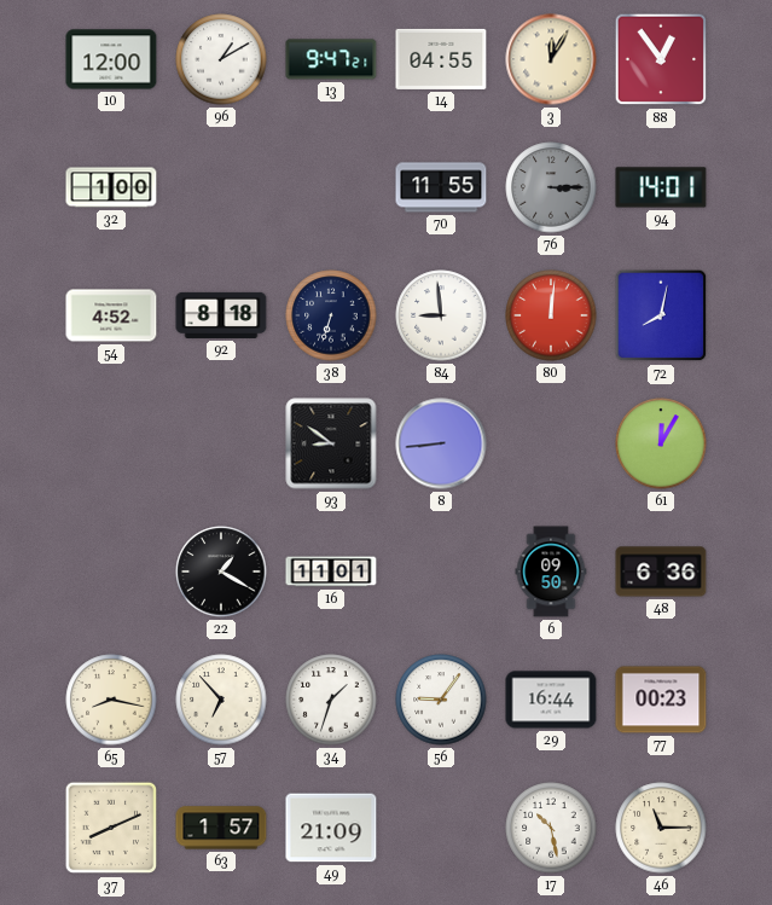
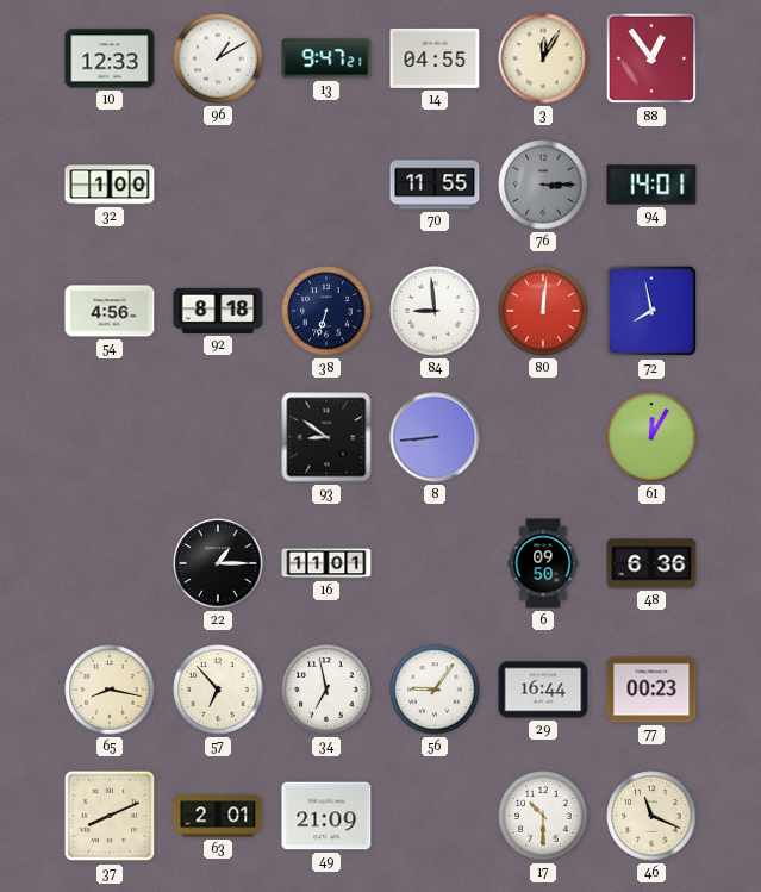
10: 12:00 -> 12:33 (110, 58)
54: 4:52 -> 4:56 (110, 311)
72: 8:02 -> 7:58 (651, 311)
22: 1:20 -> 1:15 (218, 563)
34: 1:33 -> 6:58 (326, 690)
63: 1:57 -> 2:01 (218, 816)
17: 10:28 -> 10:30 (543, 816)
46: 11:15 -> 11:19 (651, 816)
